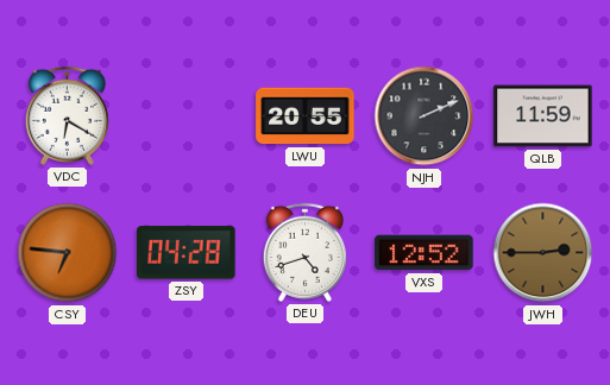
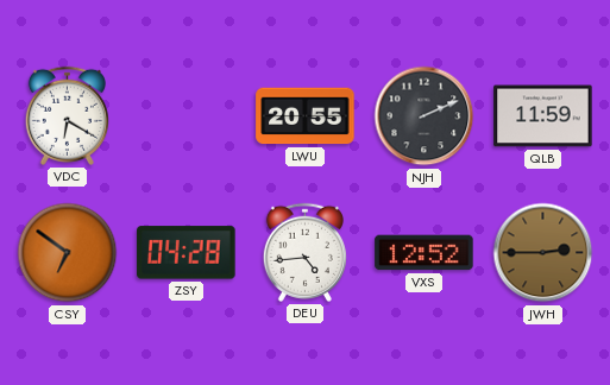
CSY: 6:46 -> 6:51 (68, 253)
DEU: 4:42 -> 4:44 (304, 252)
